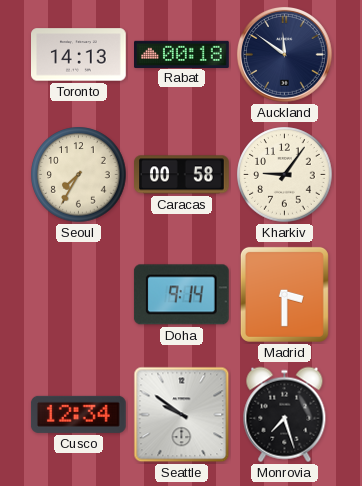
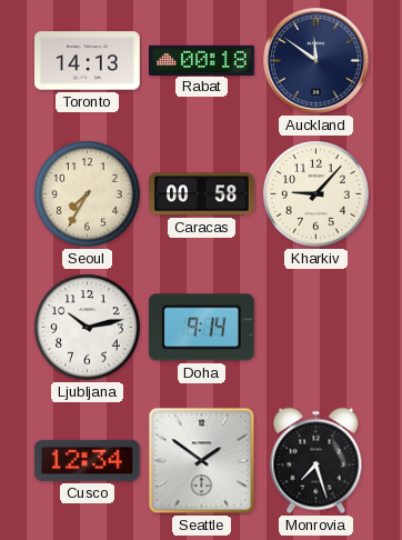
Kharkiv: 9:06 -> 9:07 (316, 194)
Ljubljana: none -> 10:13 (88, 328)
Madrid: 3:30 -> none (284, 294)
Seattle: 9:51 -> 1:51 (202, 461)
